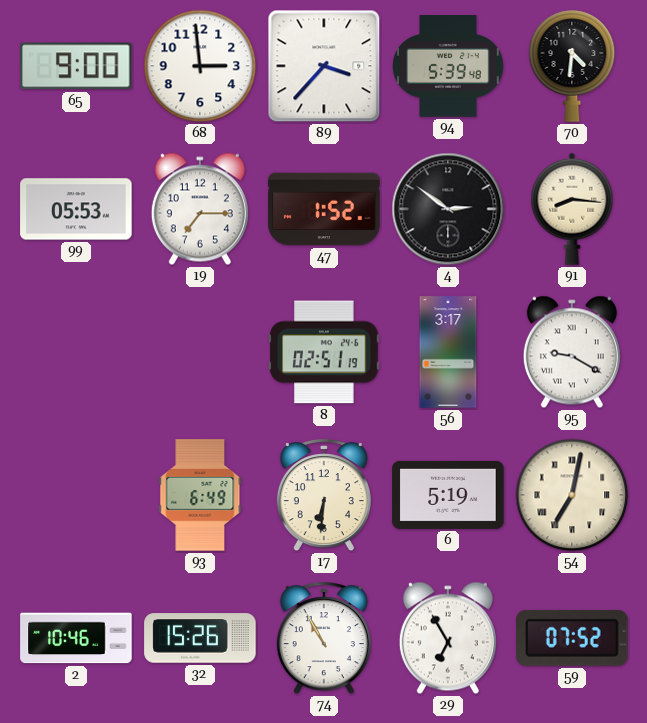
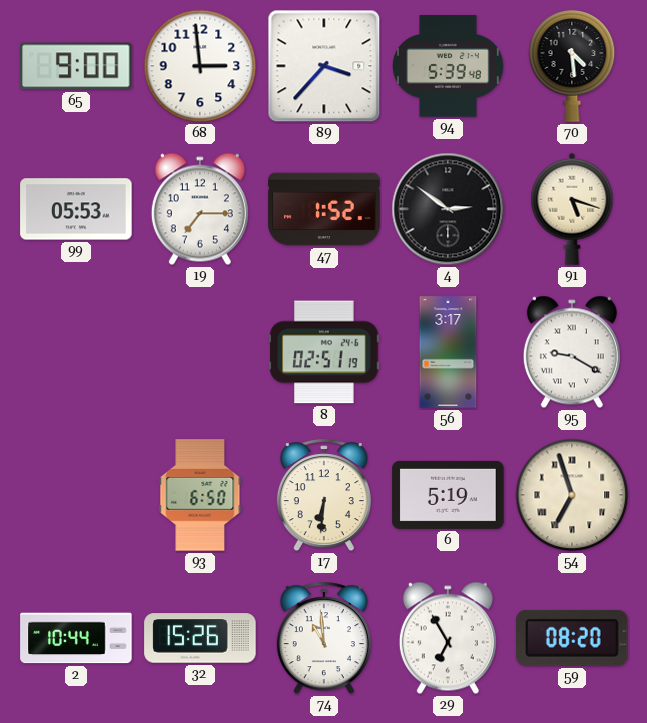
70: 4:31 -> 4:29 (572, 66)
91: 8:16 -> 5:18 (572, 209)
93: 6:49 -> 6:50 (200, 495)
54: 7:02 -> 6:57 (572, 495)
2: 10:46 -> 10:44 (76, 638)
74: 10:55 -> 10:59 (324, 639)
59: 07:52 -> 08:20 (572, 638)
